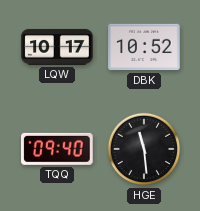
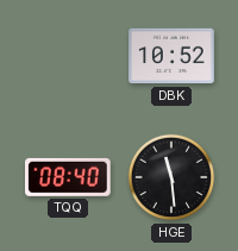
LQW: 10:17 -> none (57, 47)
TQQ: 09:40 -> 08:40 (69, 177)
